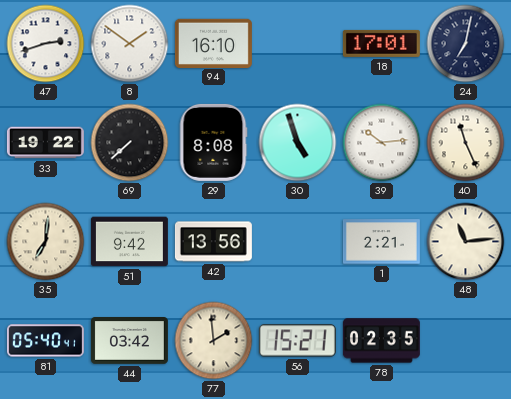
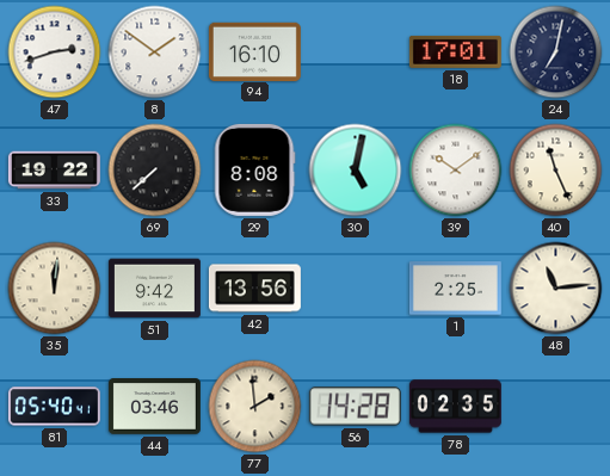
30: 4:57 -> 5:02 (356, 171)
39: 10:14 -> 10:09 (456, 171)
35: 7:01 -> 12:01 (55, 289)
1: 2:21 -> 2:25 (455, 289)
44: 03:42 -> 03:46 (154, 407)
56: 15:21 -> 14:28 (355, 407)
